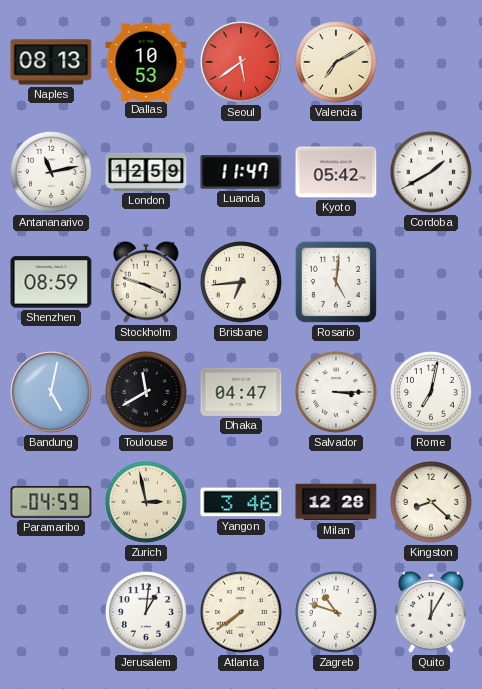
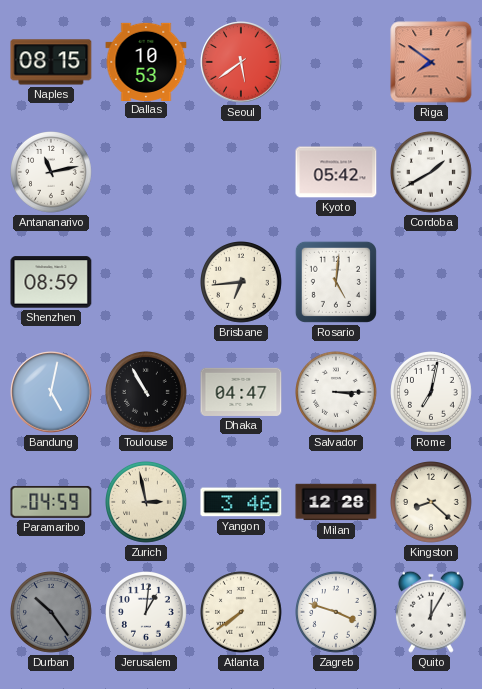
Naples: 08:13 -> 08:15 (51, 62)
Valencia: 7:10 -> none (337, 63)
Riga: none -> 7:51 (431, 62)
London: 12:59 -> none (146, 172)
Luanda: 11:47 -> none (241, 172)
Stockholm: 3:48 -> none (146, 282)
Toulouse: 11:40 -> 10:55 (147, 393)
Durban: none -> 10:24 (52, 613)
Zagreb: 10:48 -> 3:48 (337, 613)
